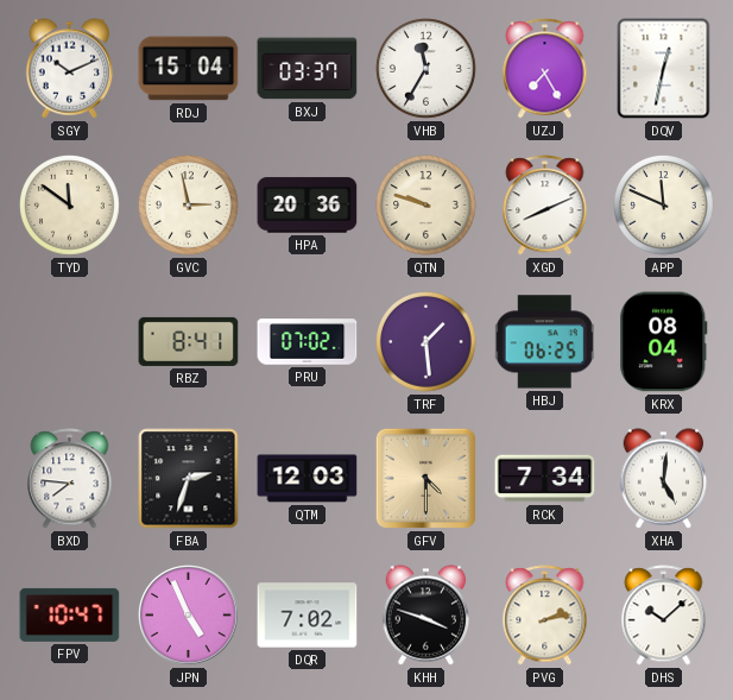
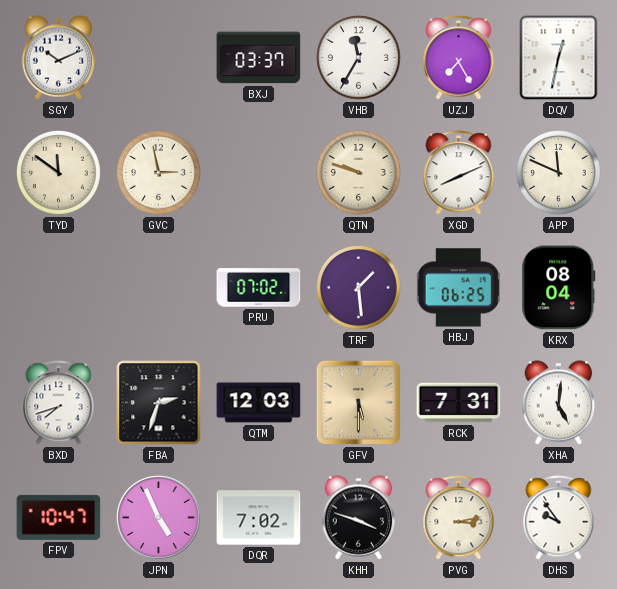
RDJ: 15:04 -> none (189, 69)
HPA: 20:36 -> none (308, 206)
RBZ: 8:41 -> none (189, 341)
BXD: 7:46 -> 7:42 (59, 403)
GFV: 4:30 -> 5:30 (358, 402)
RCK: 7:34 -> 7:31 (459, 403)
PVG: 2:13 -> 3:13 (459, 518)
DHS: 10:08 -> 9:54 (559, 518)
